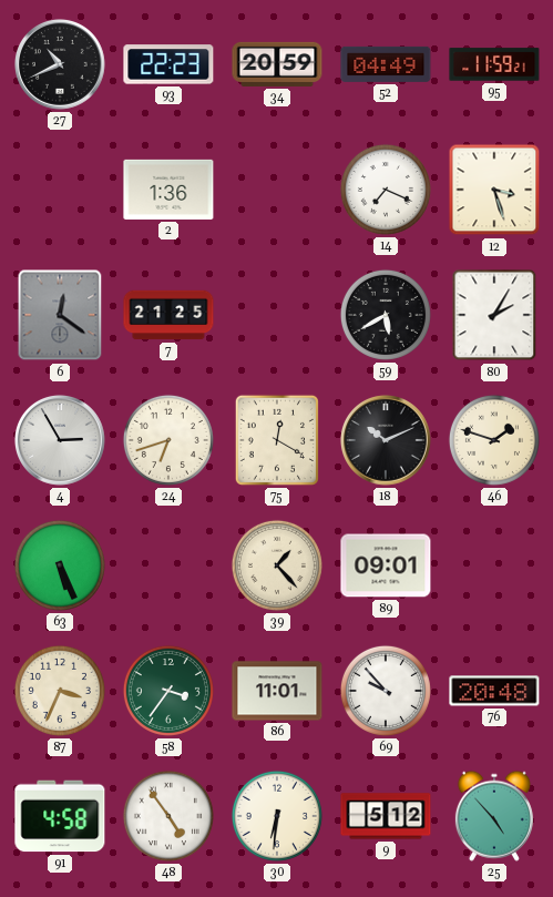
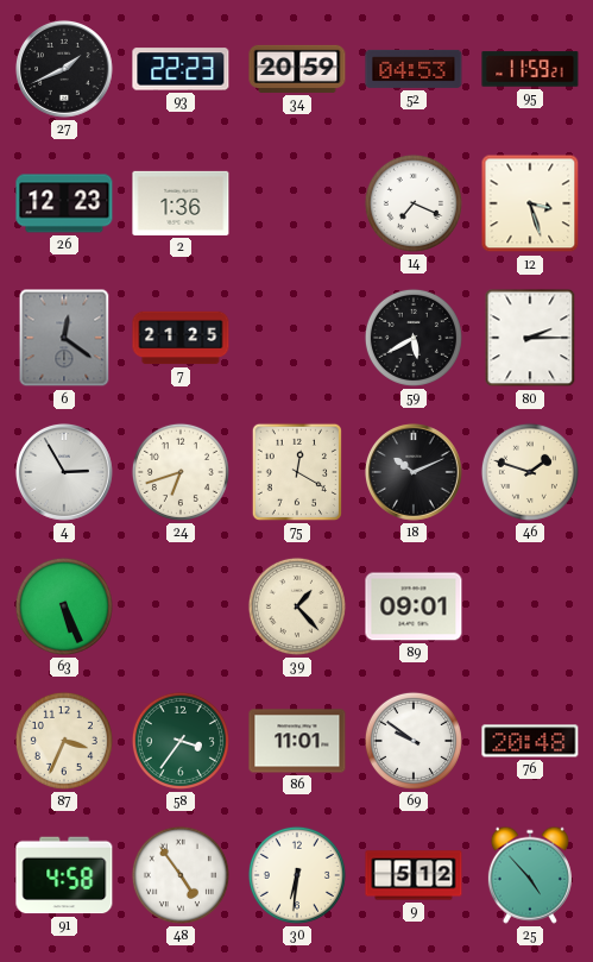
27: 10:41 -> 1:41 (64, 69)
52: 04:49 -> 04:53 (414, 69)
26: none -> 12:23 (64, 203)
80: 2:05 -> 2:15 (530, 338)
69: 9:53 -> 9:51 (414, 741)
